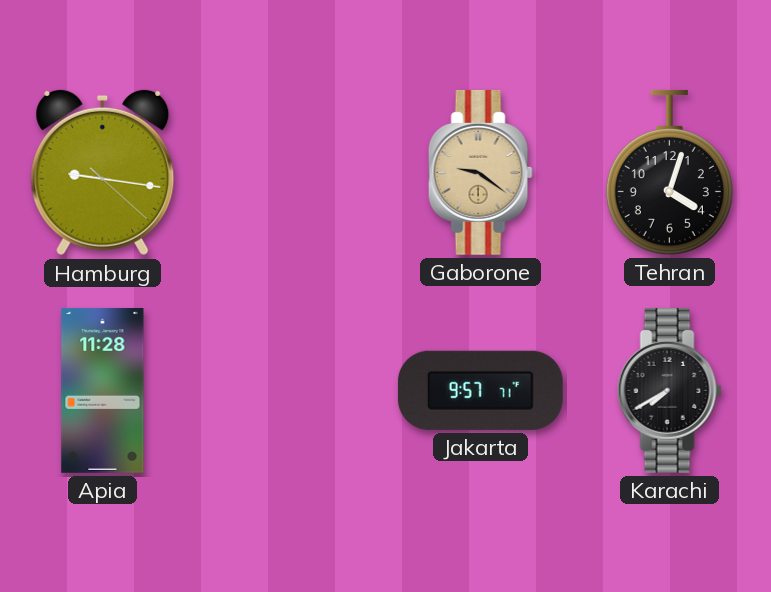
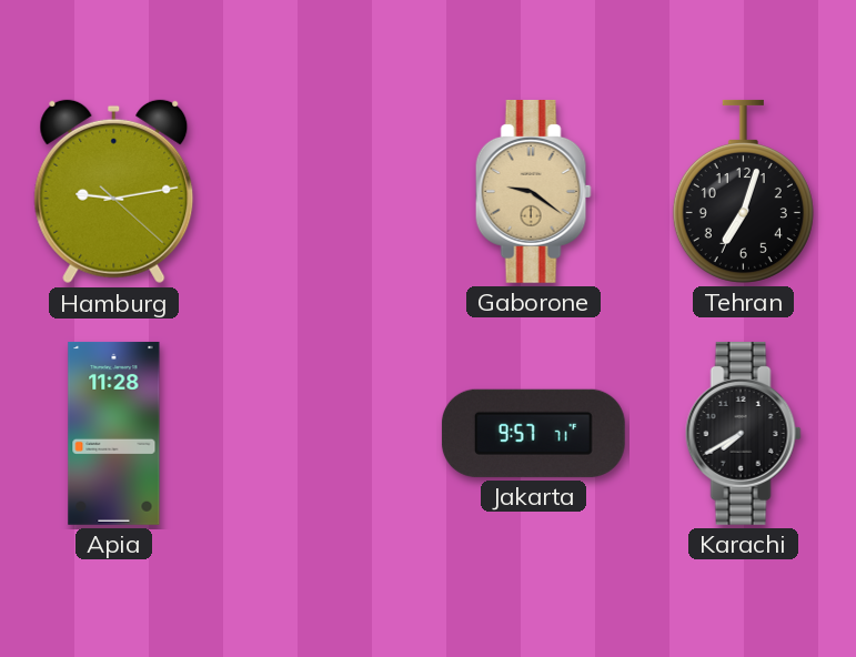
Hamburg: 9:16 -> 9:13 (114, 192)
Tehran: 4:03 -> 7:03 (743, 191)
